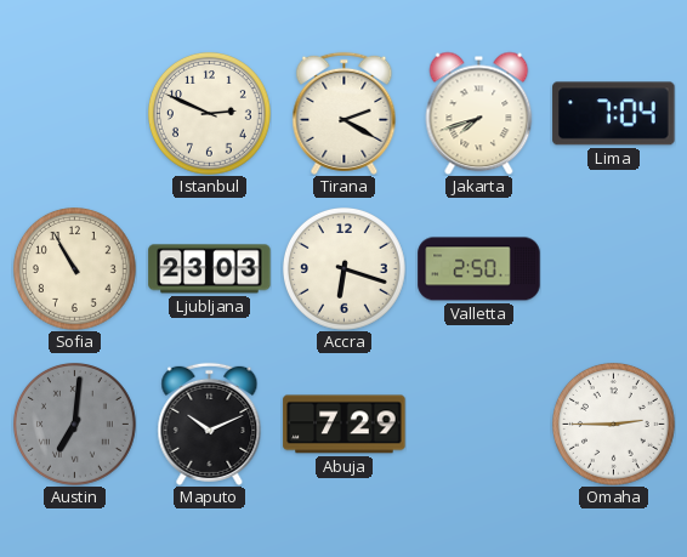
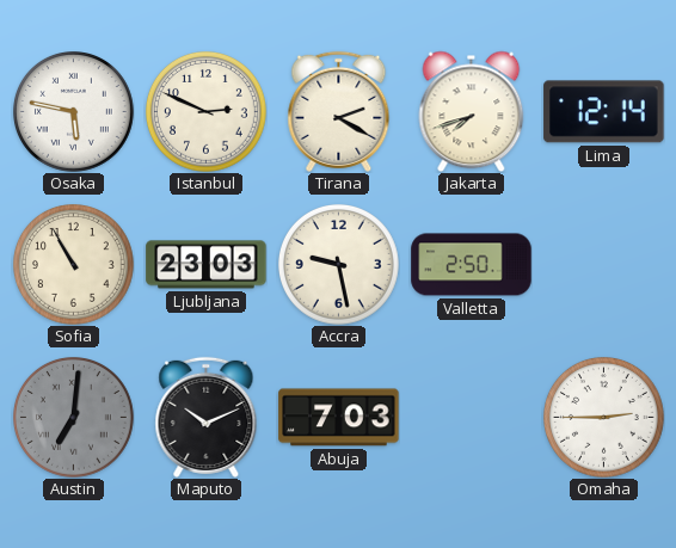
Osaka: none -> 5:47 (74, 112)
Lima: 7:04 -> 12:14 (604, 112)
Accra: 6:18 -> 9:28 (339, 265)
Abuja: 7:29 -> 7:03 (339, 418)
